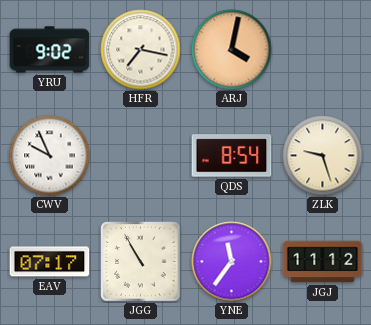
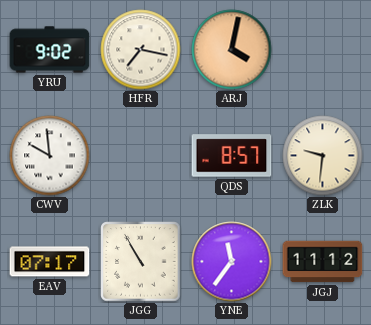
CWV: 9:56 -> 9:59 (50, 156)
QDS: 8:54 -> 8:57 (232, 156)
ZLK: 9:27 -> 9:31 (323, 156)
